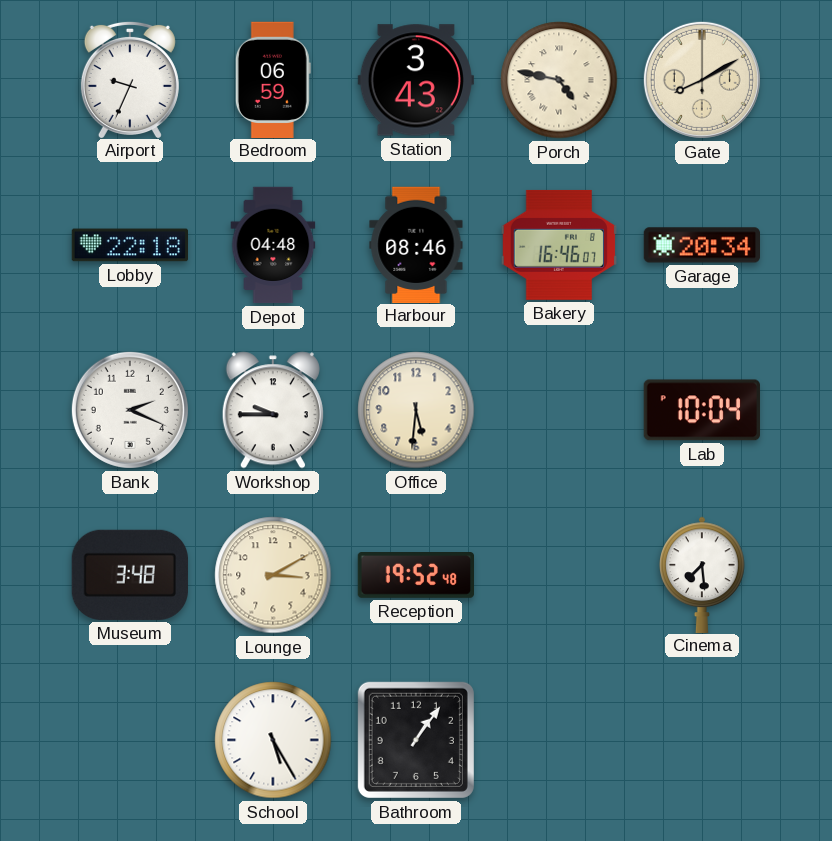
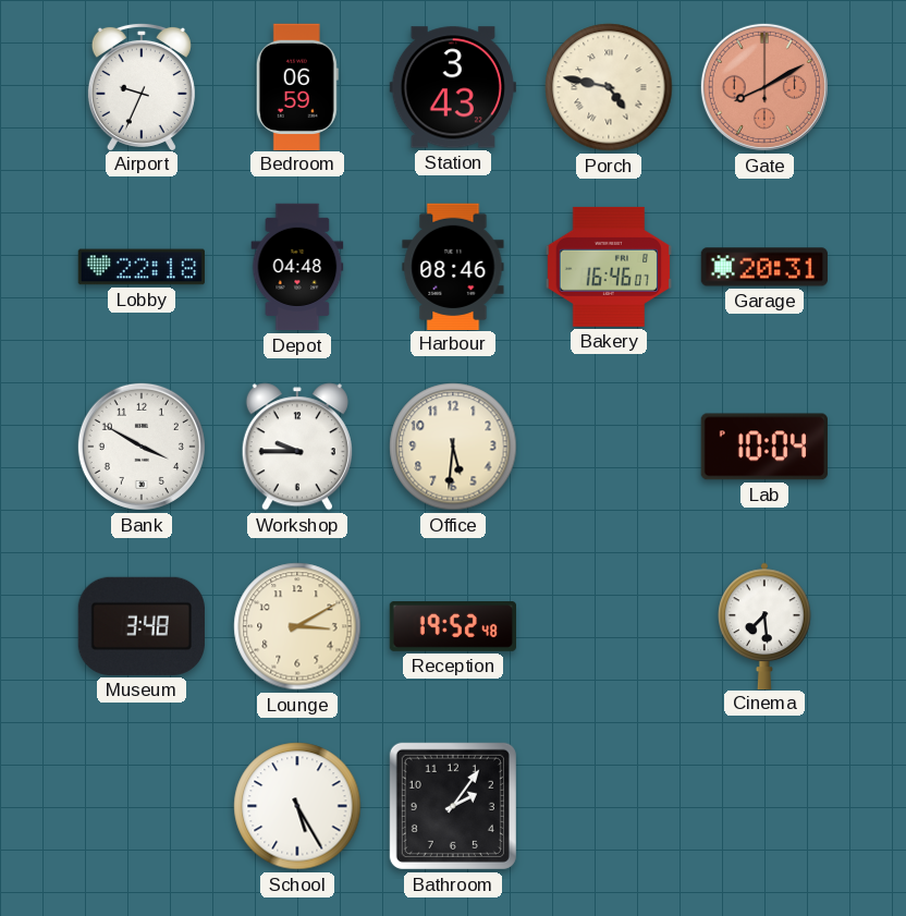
Gate dial: cream -> salmon (764, 87)
Garage: 20:34 -> 20:31 (763, 267)
Bank: 2:19 -> 3:50 (142, 447)
Bathroom: 1:06 -> 2:06 (453, 806)
